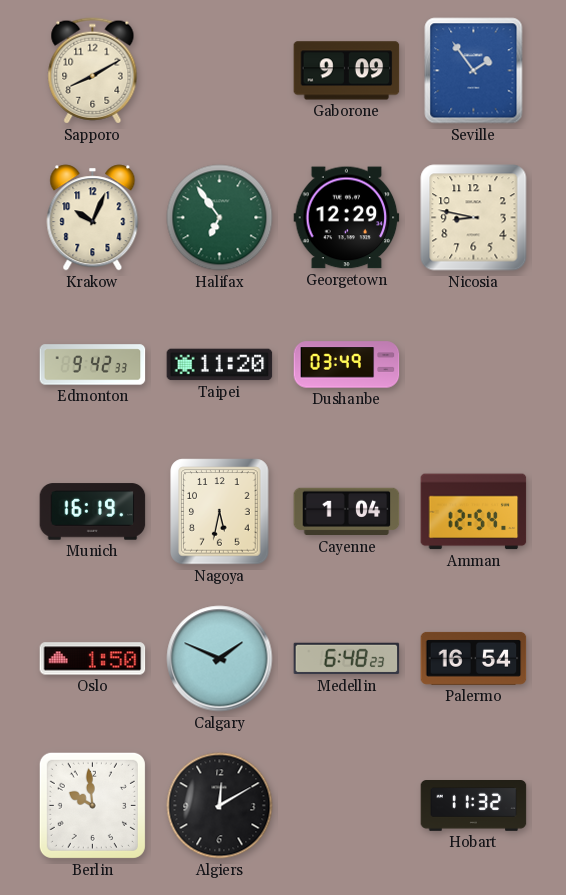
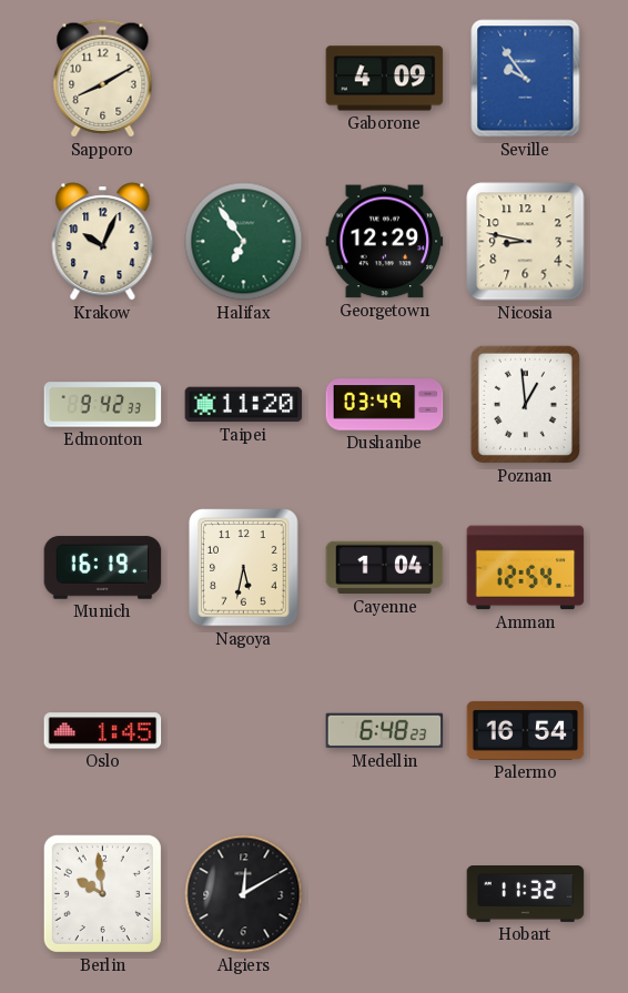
Gaborone: 9:09 -> 4:09 (385, 79)
Seville: 1:54 -> 9:54 (526, 79)
Poznan: none -> 12:59 (525, 404)
Oslo: 1:50 -> 1:45 (103, 731)
Calgary: 1:49 -> none (220, 659)
